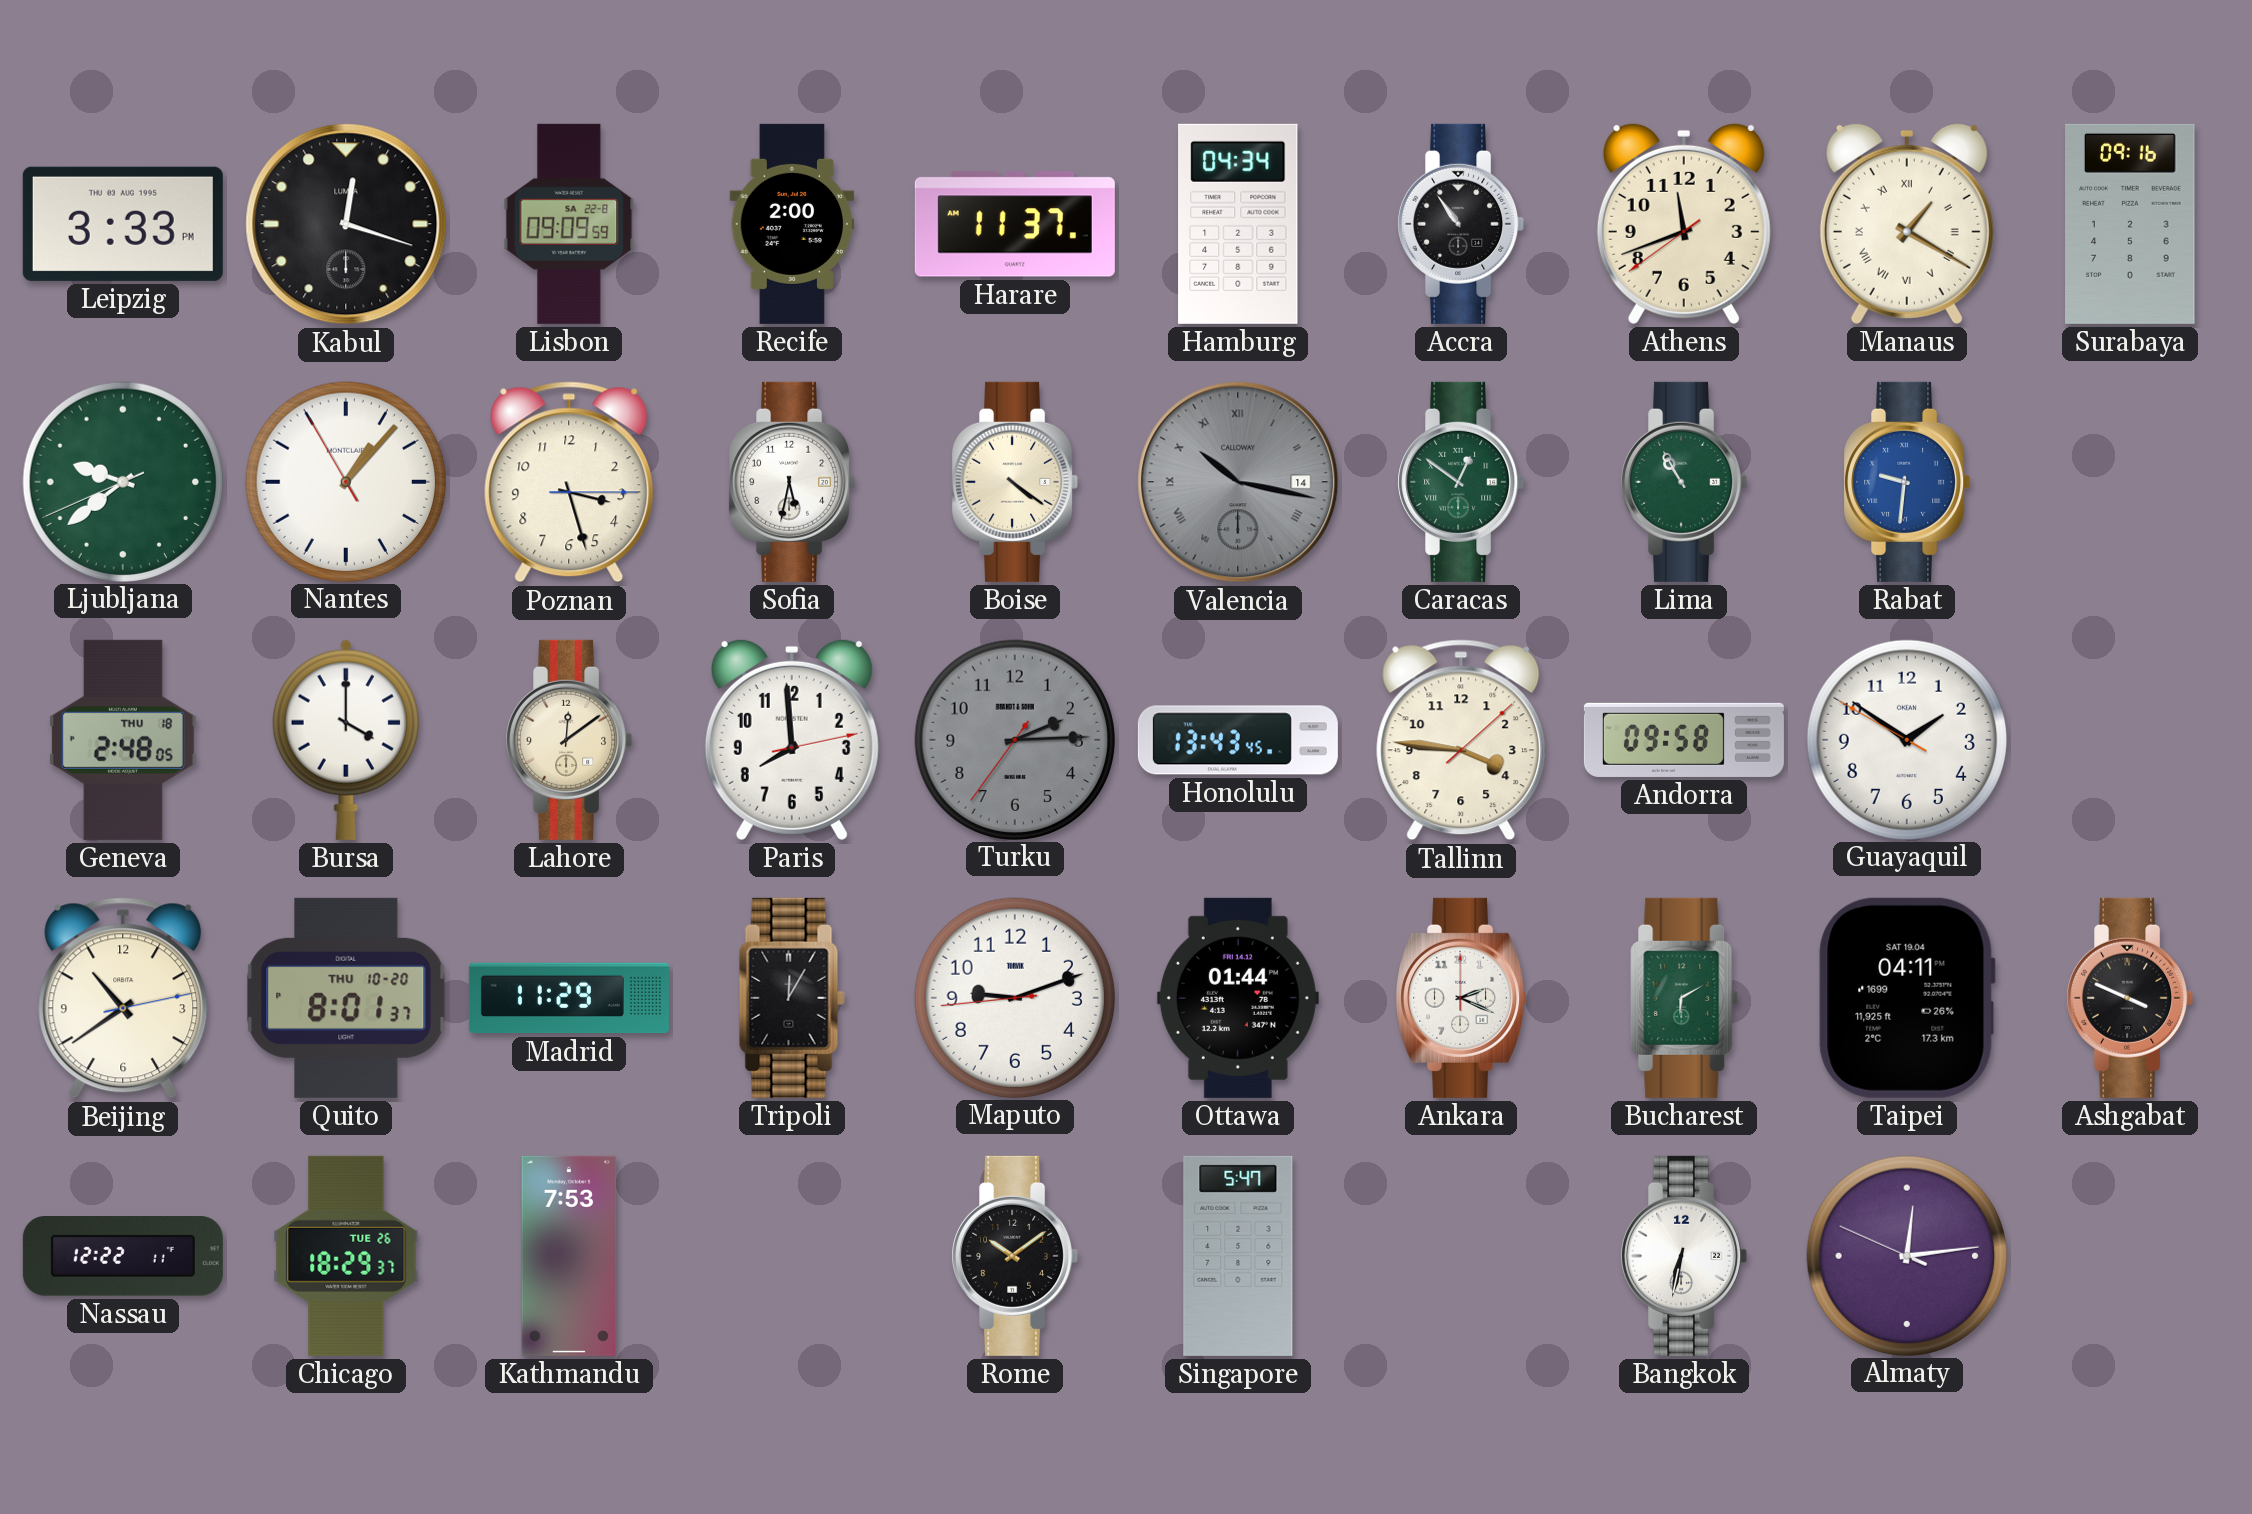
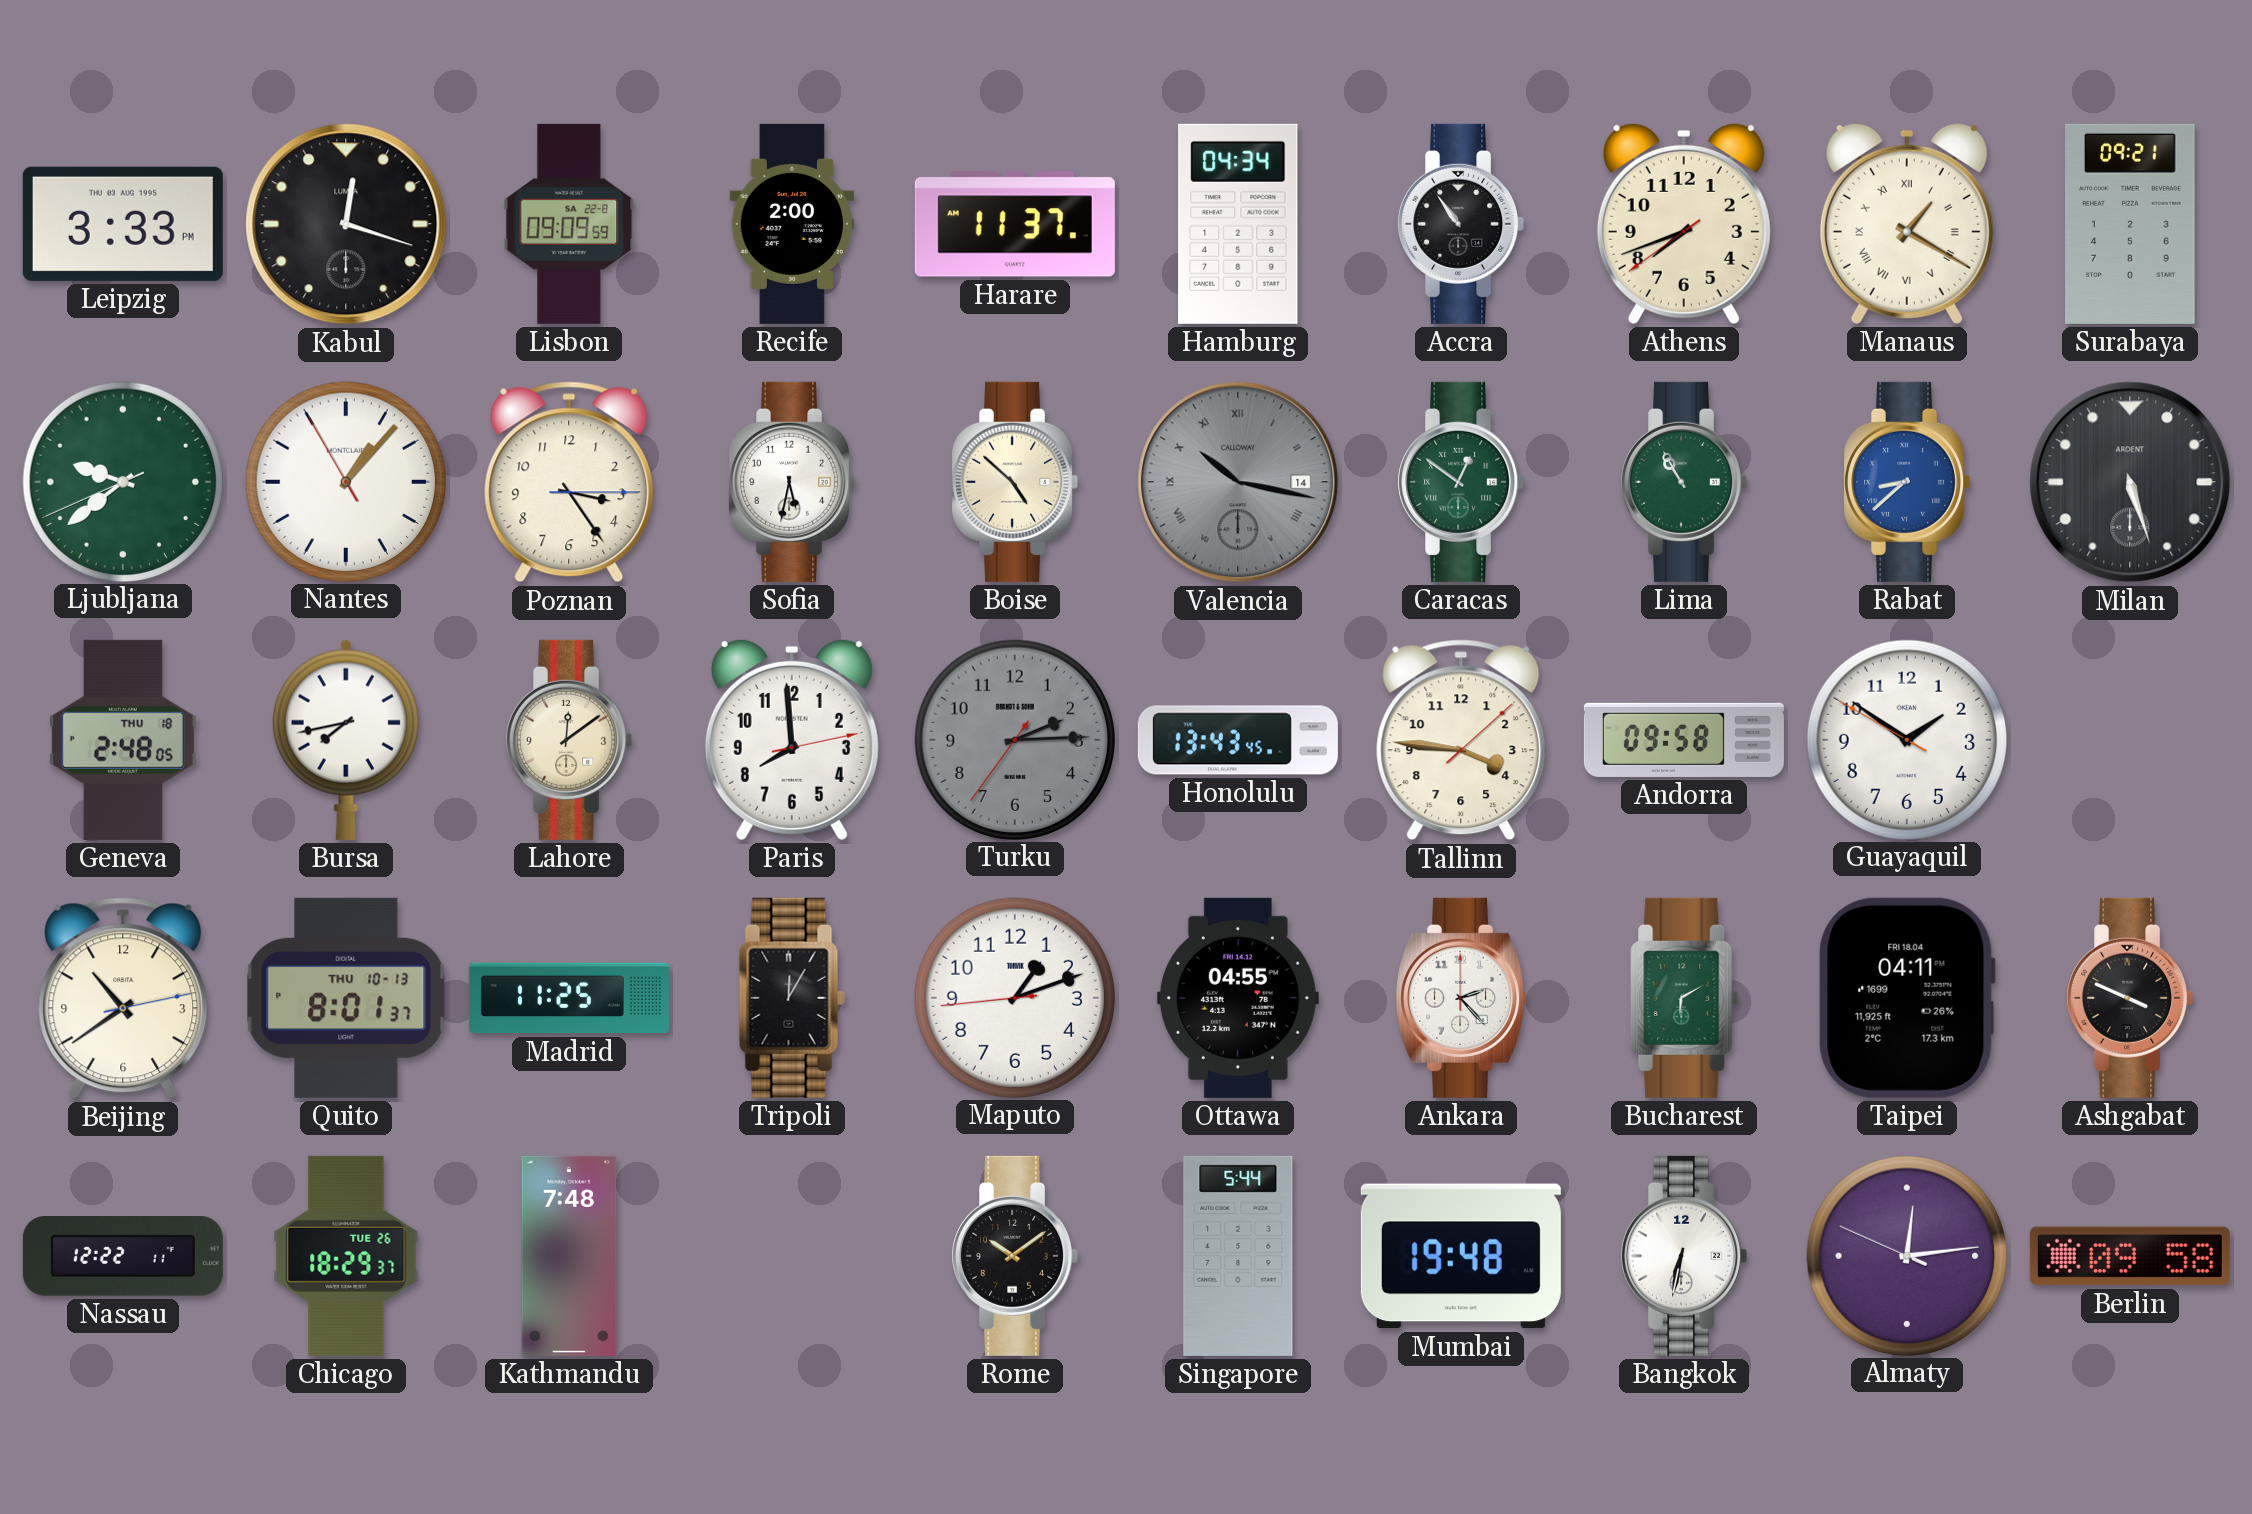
Athens: 11:41 -> 7:41 (1684, 223)
Surabaya: 09:16 -> 09:21 (2130, 224)
Poznan: 3:27 -> 3:24 (569, 482)
Boise: 4:21 -> 4:52 (1015, 482)
Rabat: 9:31 -> 8:38 (1907, 482)
Milan: none -> 5:27 (2130, 482)
Bursa: 4:00 -> 7:43 (346, 740)
Quito date: THU 10-20 -> THU 10-13 (346, 998)
Madrid: 11:29 -> 11:25 (569, 998)
Maputo: 9:11 -> 1:11 (1014, 997)
Ottawa: 01:44 -> 04:55 (1238, 998)
Ankara: 2:19 -> 2:23 (1461, 998)
Taipei date: SAT 19.04 -> FRI 18.04 (1907, 998)
Kathmandu: 7:53 -> 7:48 (569, 1256)
Singapore: 5:47 -> 5:44 (1238, 1256)
Mumbai: none -> 19:48 (1461, 1256)
Berlin: none -> 09:58 (2130, 1256)
